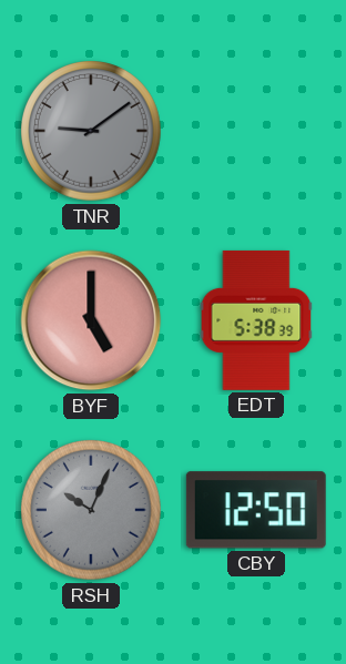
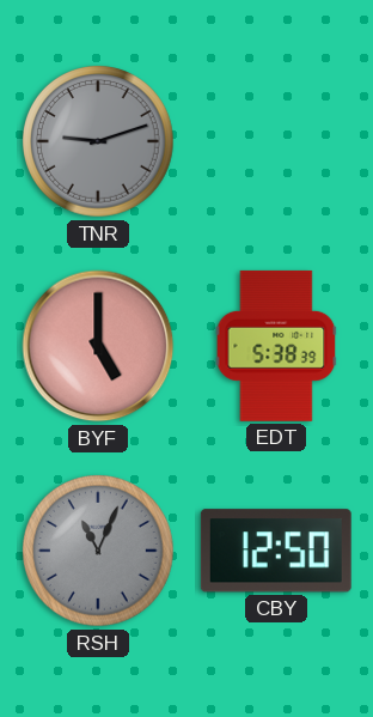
TNR: 9:09 -> 9:12 (99, 142)
RSH: 10:04 -> 11:04 (99, 552)
